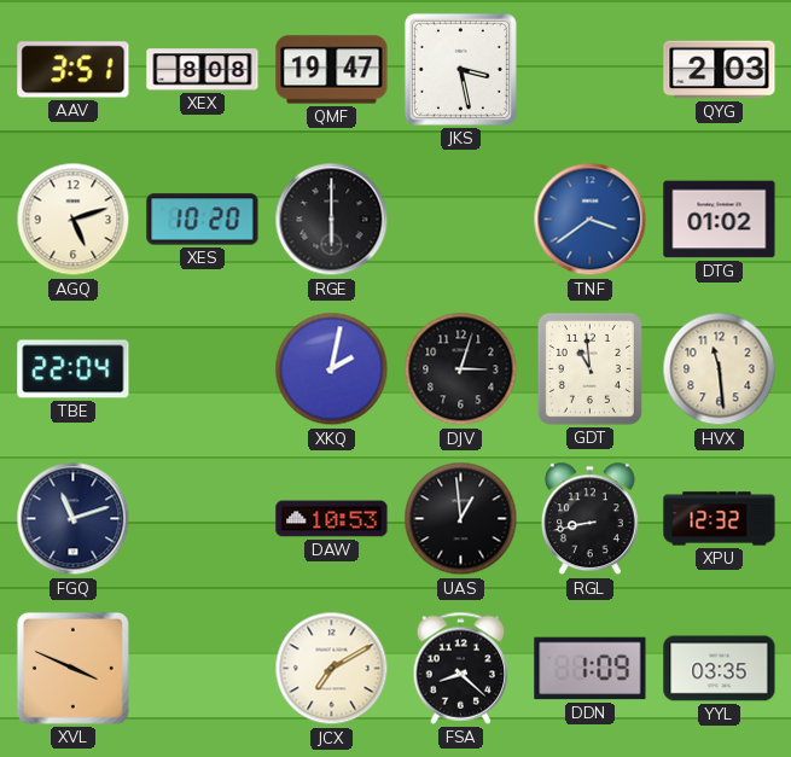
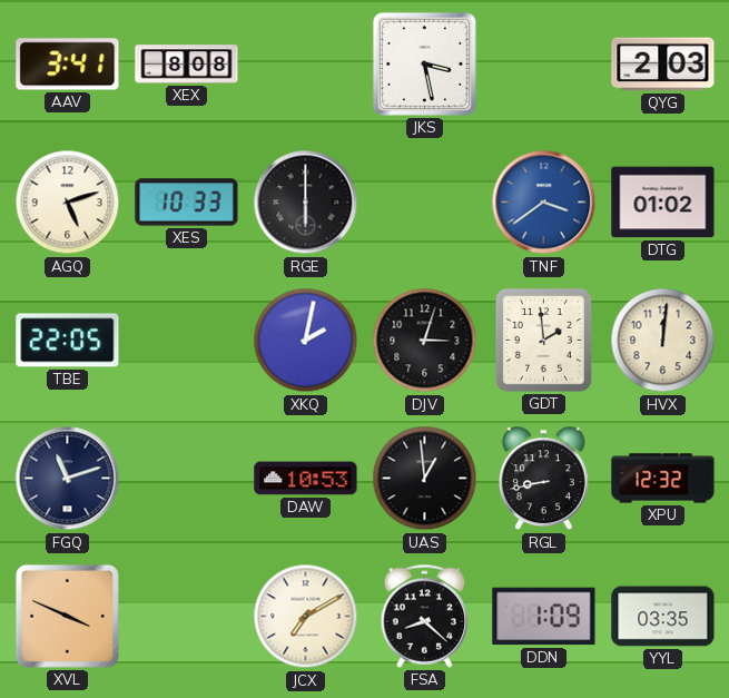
AAV: 3:51 -> 3:41 (68, 65)
QMF: 19:47 -> none (332, 70)
XES: 10:20 -> 10:33 (187, 203)
TBE: 22:04 -> 22:05 (68, 341)
GDT: 10:59 -> 1:59 (543, 340)
HVX: 11:29 -> 12:01 (663, 341)
